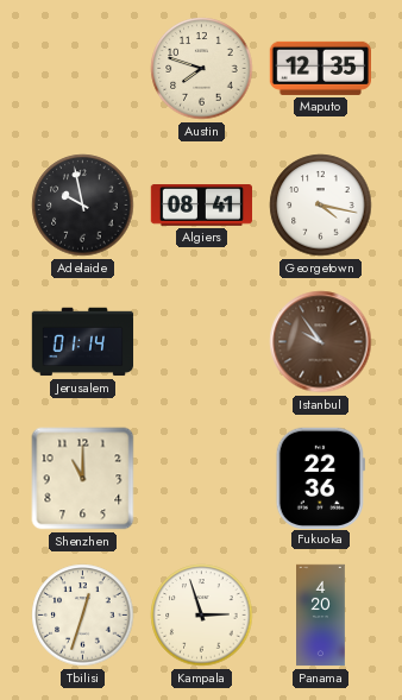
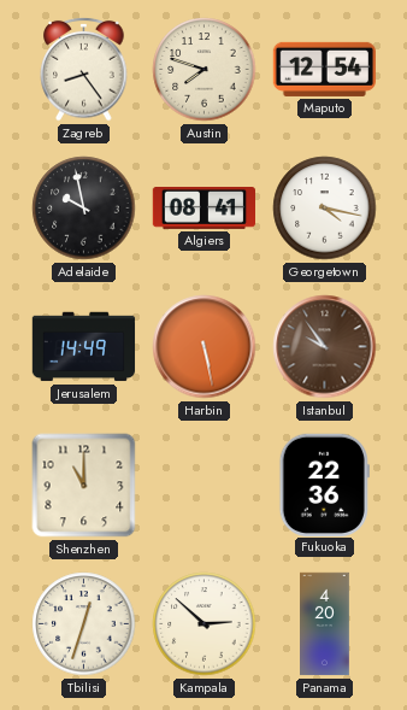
Zagreb: none -> 8:24 (84, 69)
Maputo: 12:35 -> 12:54 (324, 69)
Jerusalem: 01:14 -> 14:49 (84, 347)
Harbin: none -> 5:28 (205, 347)
Kampala: 2:57 -> 2:52 (205, 624)
